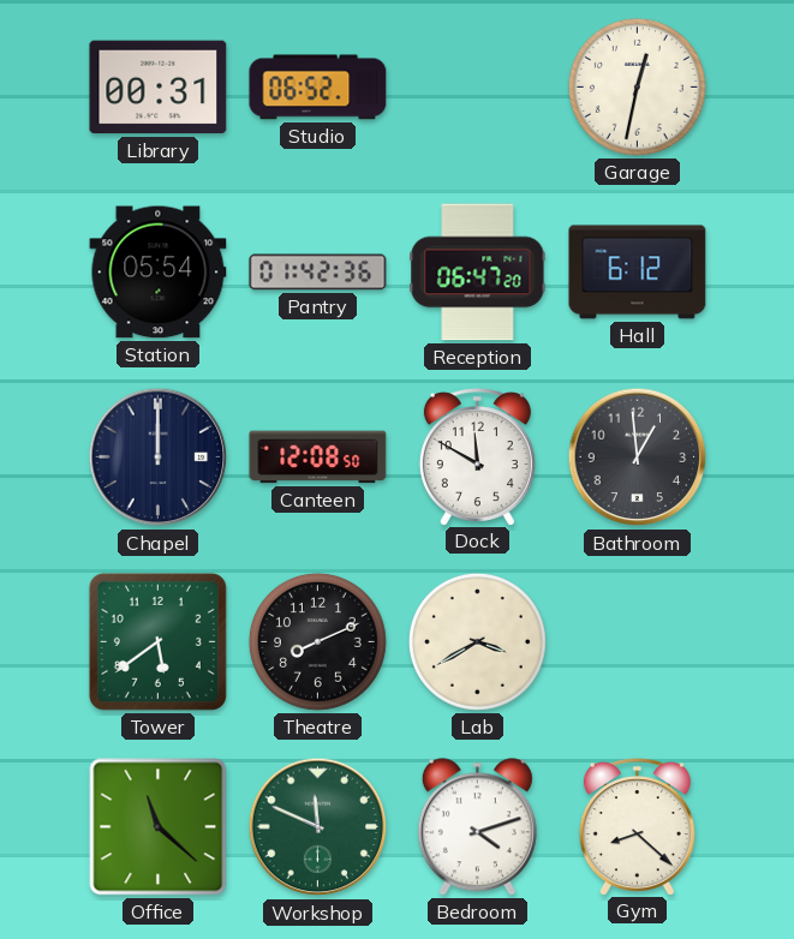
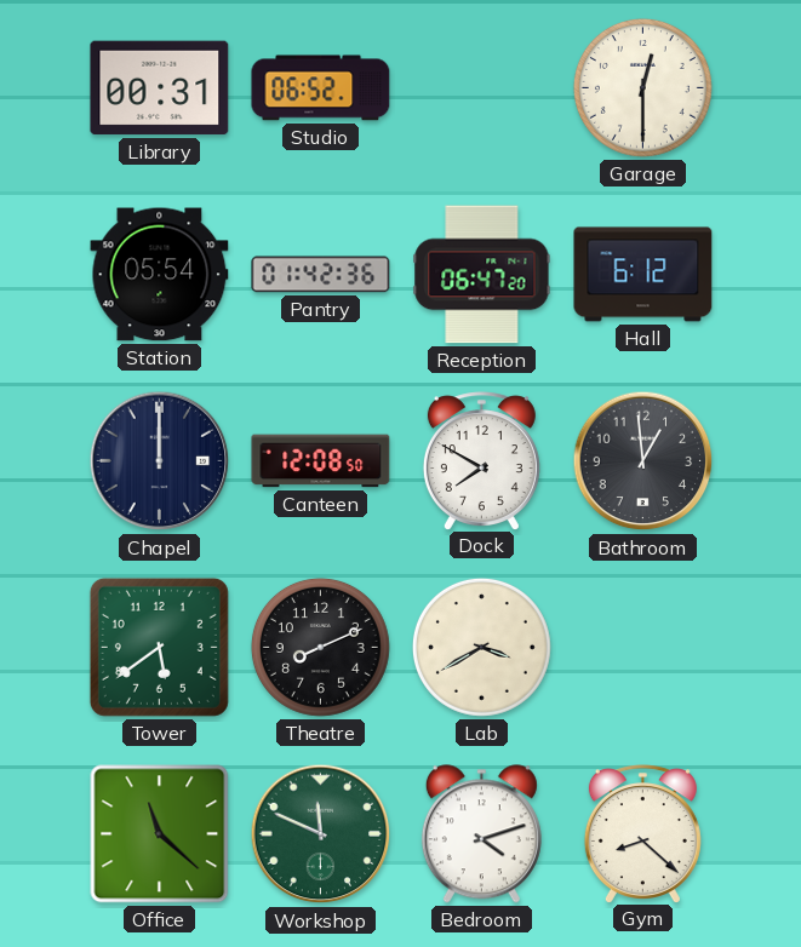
Garage: 12:32 -> 12:30 (642, 87)
Dock: 11:50 -> 7:50 (481, 460)
